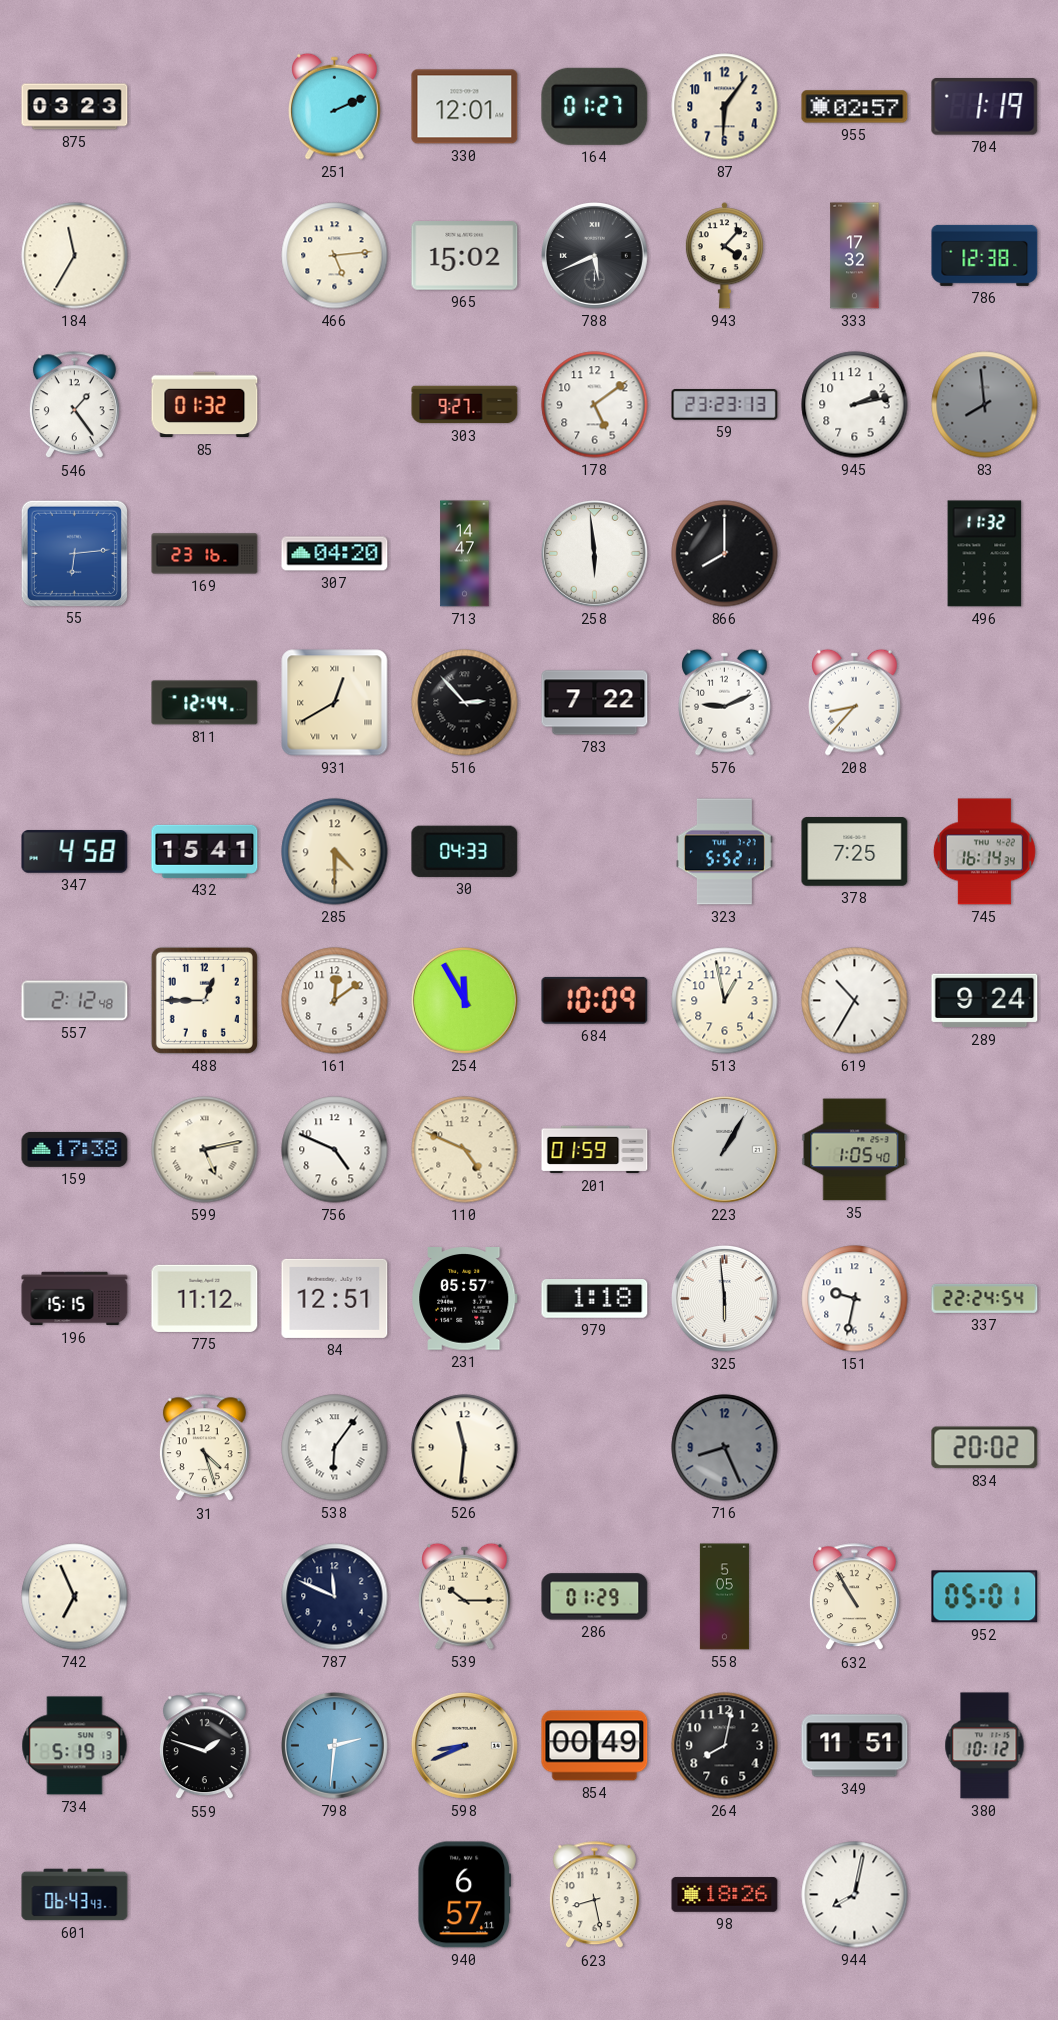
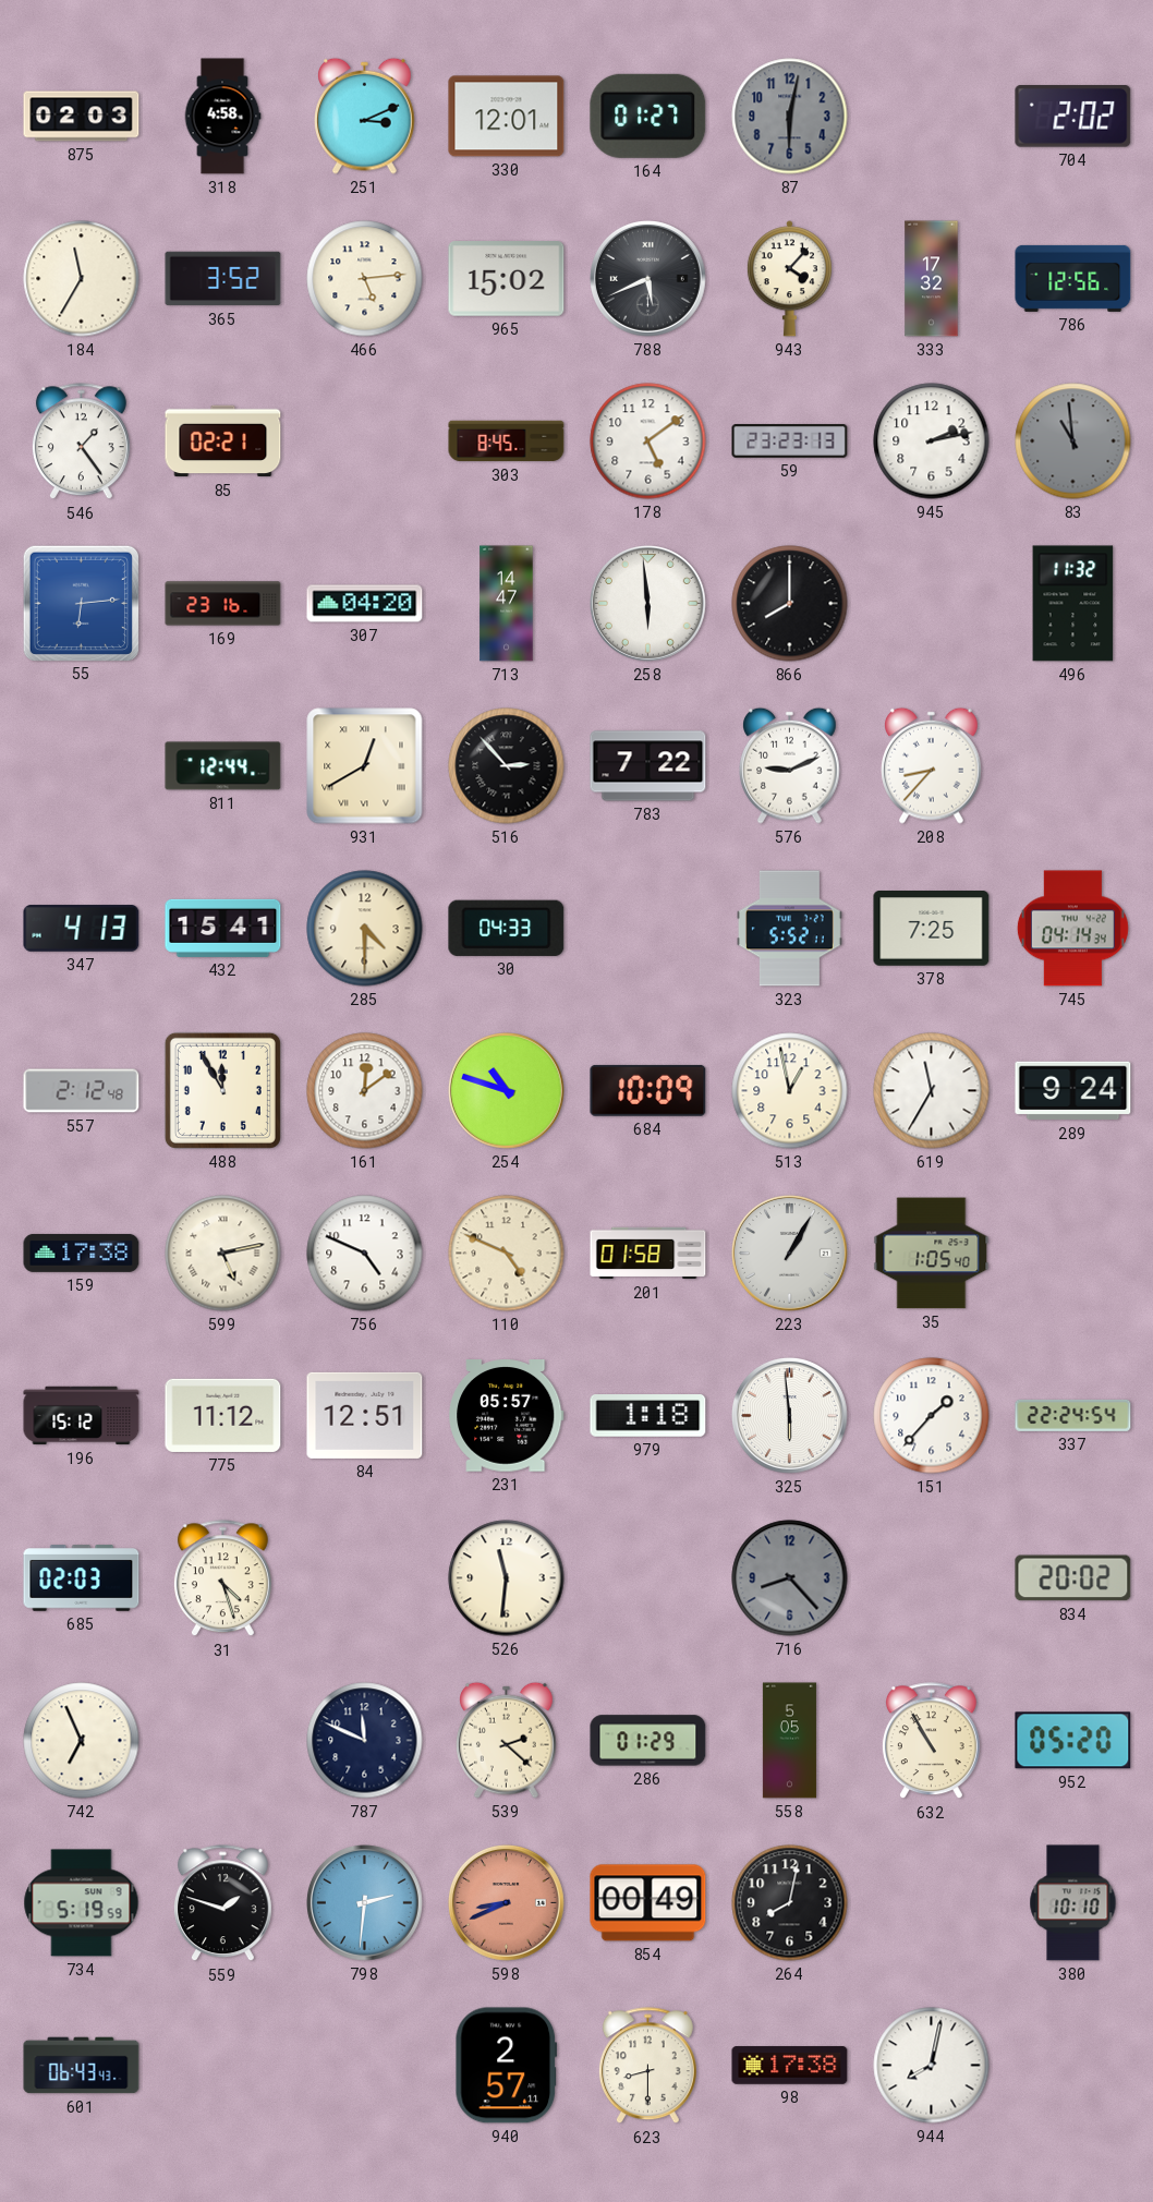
875: 03:23 -> 02:03 (82, 117)
318: none -> 4:58 (222, 117)
251: 2:11 -> 3:11 (365, 116)
87: 6:06 -> 6:02 (790, 117)
87 dial: cream -> grey (790, 117)
955: 02:57 -> none (855, 107)
704: 1:19 -> 2:02 (1073, 117)
365: none -> 3:52 (223, 279)
786: 12:38 -> 12:56 (1073, 278)
85: 01:32 -> 02:21 (223, 441)
303: 9:27 -> 8:45 (507, 441)
83: 7:59 -> 10:59 (1073, 441)
347: 4:58 -> 4:13 (82, 929)
745: 16:14 -> 04:14 (1072, 929)
488: 12:45 -> 11:55 (222, 1090)
254: 11:55 -> 10:48 (507, 1091)
619: 10:35 -> 11:35 (932, 1091)
201: 01:59 -> 01:58 (648, 1254)
196: 15:15 -> 15:12 (82, 1416)
151: 9:32 -> 1:37 (932, 1416)
685: none -> 02:03 (82, 1578)
538: 6:06 -> none (335, 1448)
716: 8:26 -> 8:23 (790, 1578)
539: 10:15 -> 2:22 (507, 1740)
952: 05:01 -> 05:20 (1073, 1741)
734: 5:19:13 -> 5:19:59 (82, 1903)
598 dial: cream -> salmon (507, 1903)
349: 11:51 -> none (855, 1746)
380: 10:12 -> 10:10 (1073, 1903)
940: 6:57 -> 2:57 (507, 2066)
623: 8:28 -> 8:30 (647, 2066)
98: 18:26 -> 17:38 (790, 2066)
